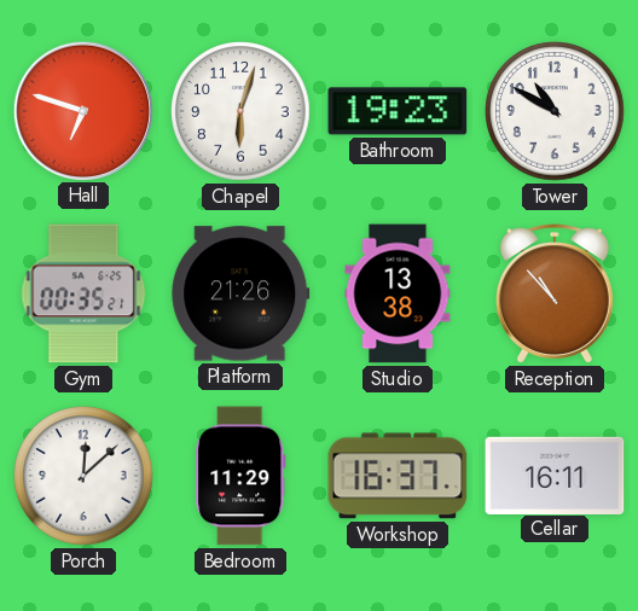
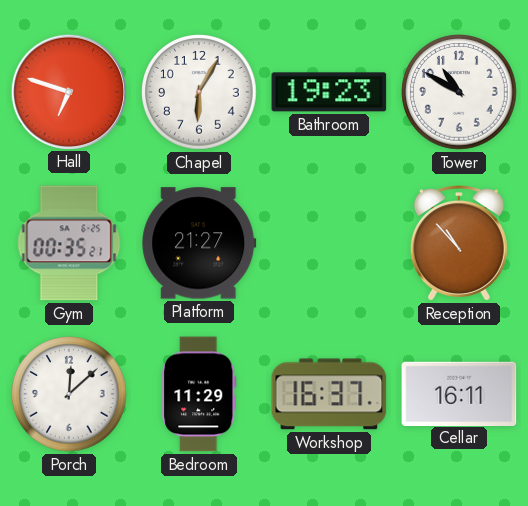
Chapel: 6:03 -> 6:05 (199, 92)
Platform: 21:26 -> 21:27 (199, 243)
Studio: 13:38 -> none (398, 293)
